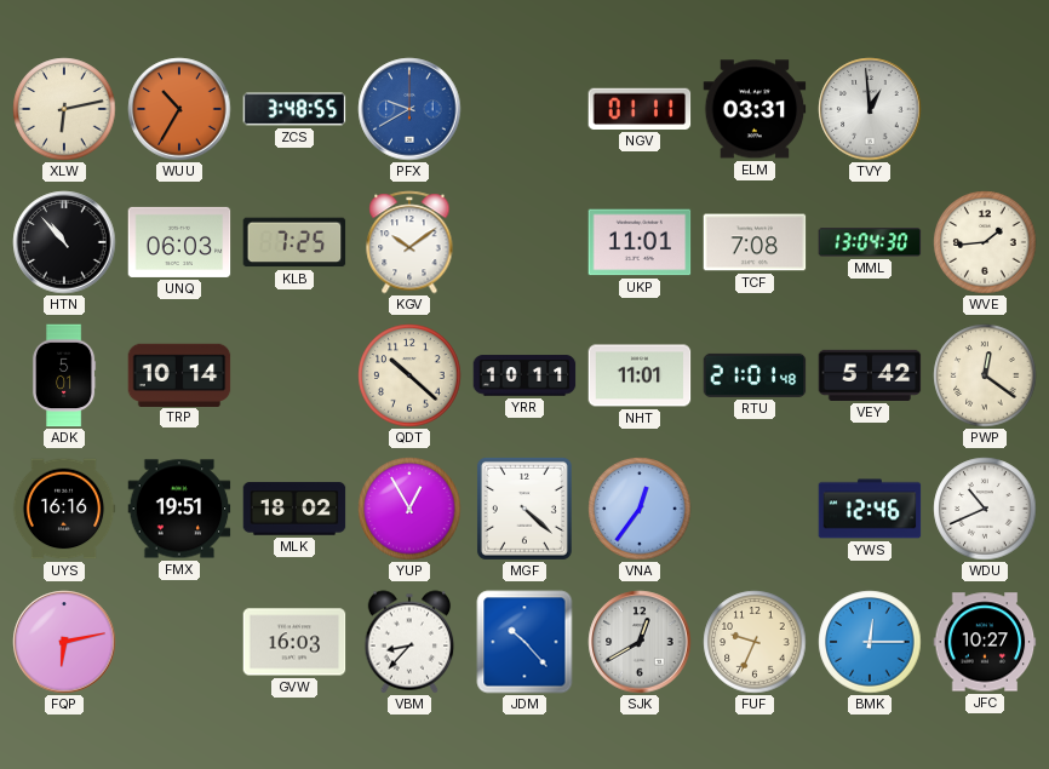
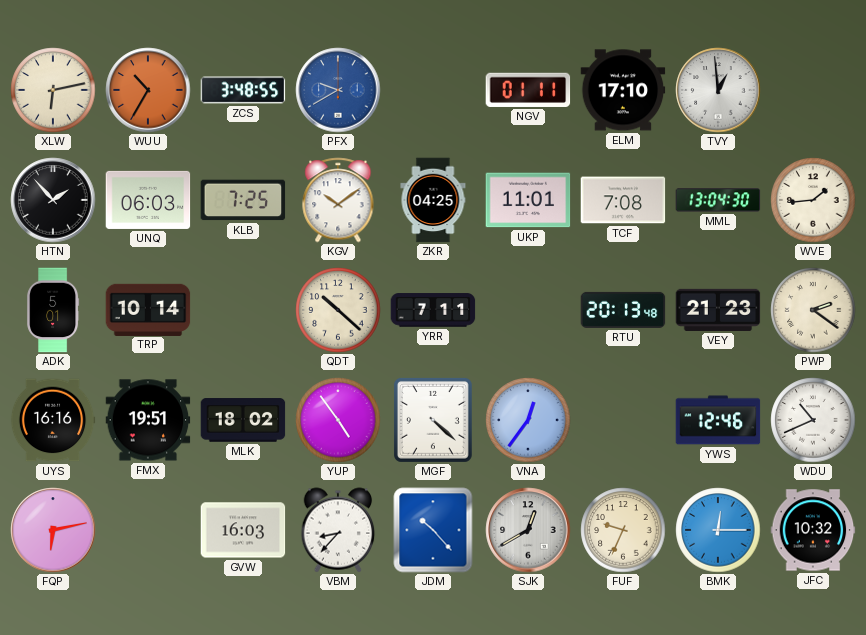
ELM: 03:31 -> 17:10 (623, 90)
HTN: 10:53 -> 1:53 (53, 200)
ZKR: none -> 04:25 (433, 200)
YRR: 10:11 -> 7:11 (433, 310)
NHT: 11:01 -> none (640, 375)
RTU: 21:01 -> 20:13 (623, 310)
VEY: 5:42 -> 21:23 (718, 310)
PWP: 12:21 -> 2:21 (813, 310)
YUP: 12:55 -> 4:54 (338, 420)
JFC: 10:27 -> 10:32 (813, 530)
